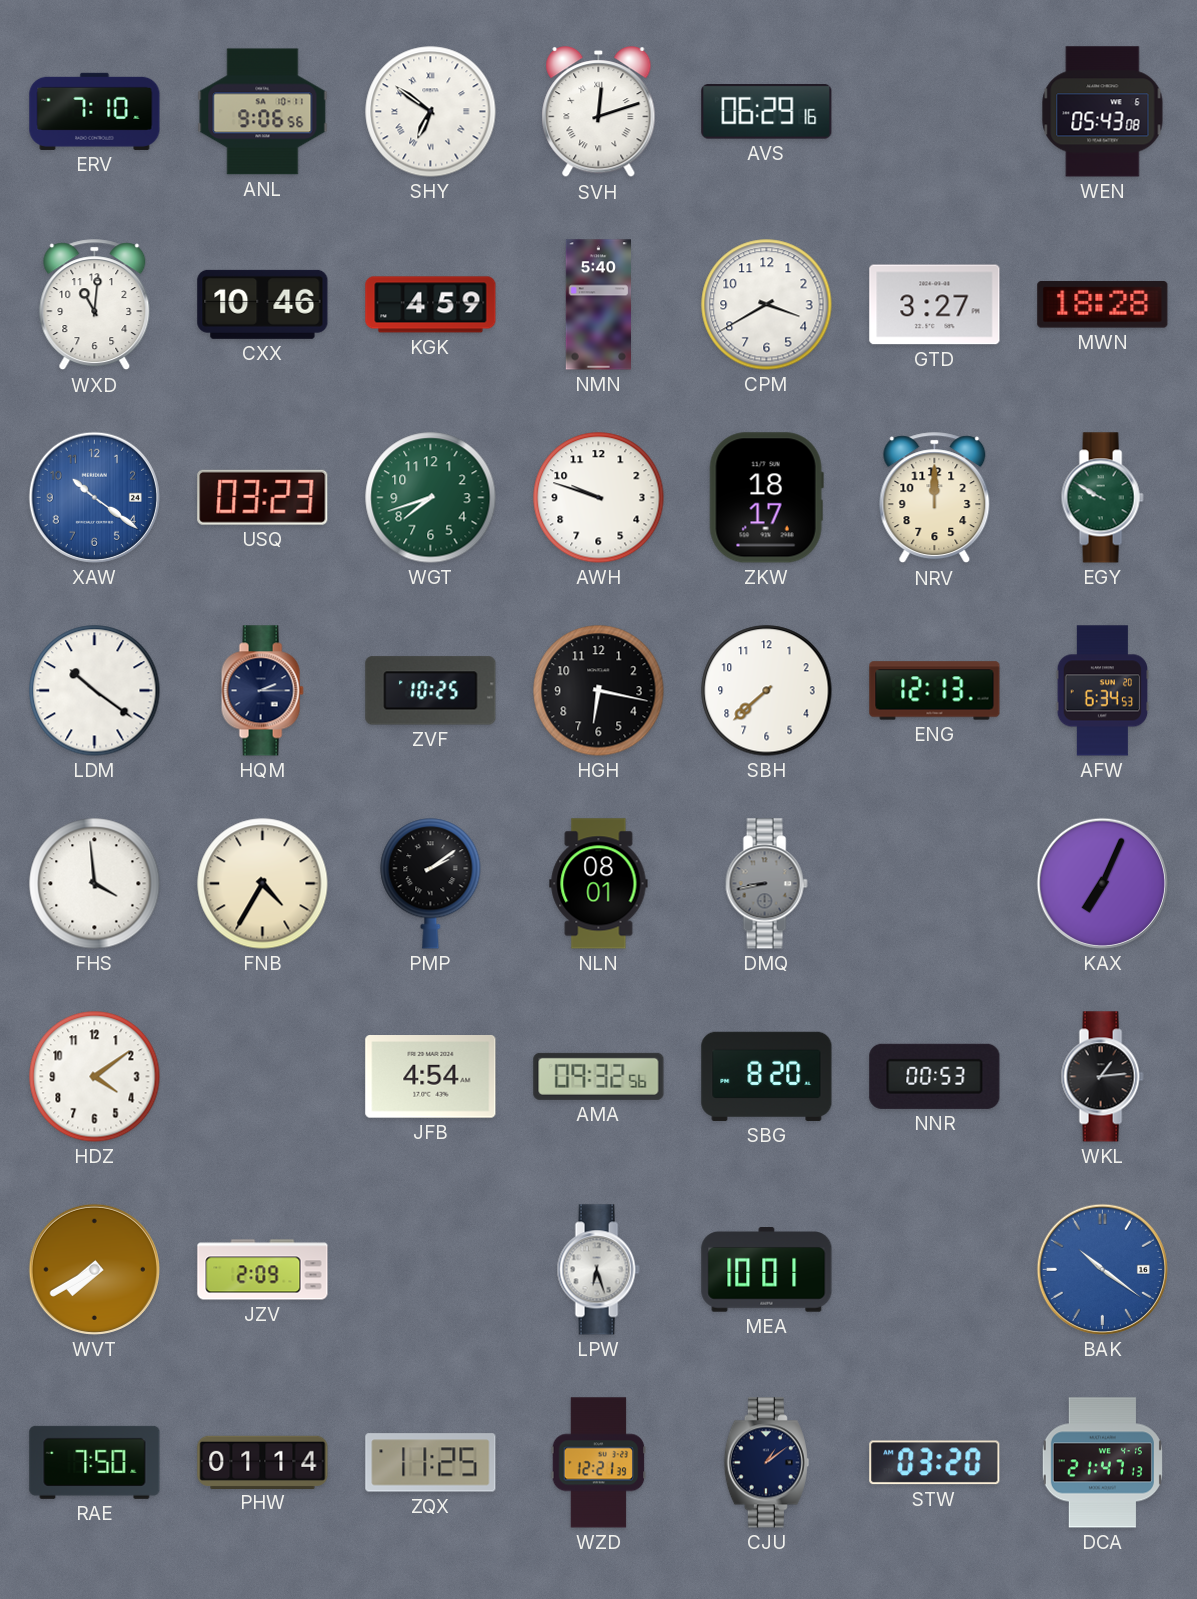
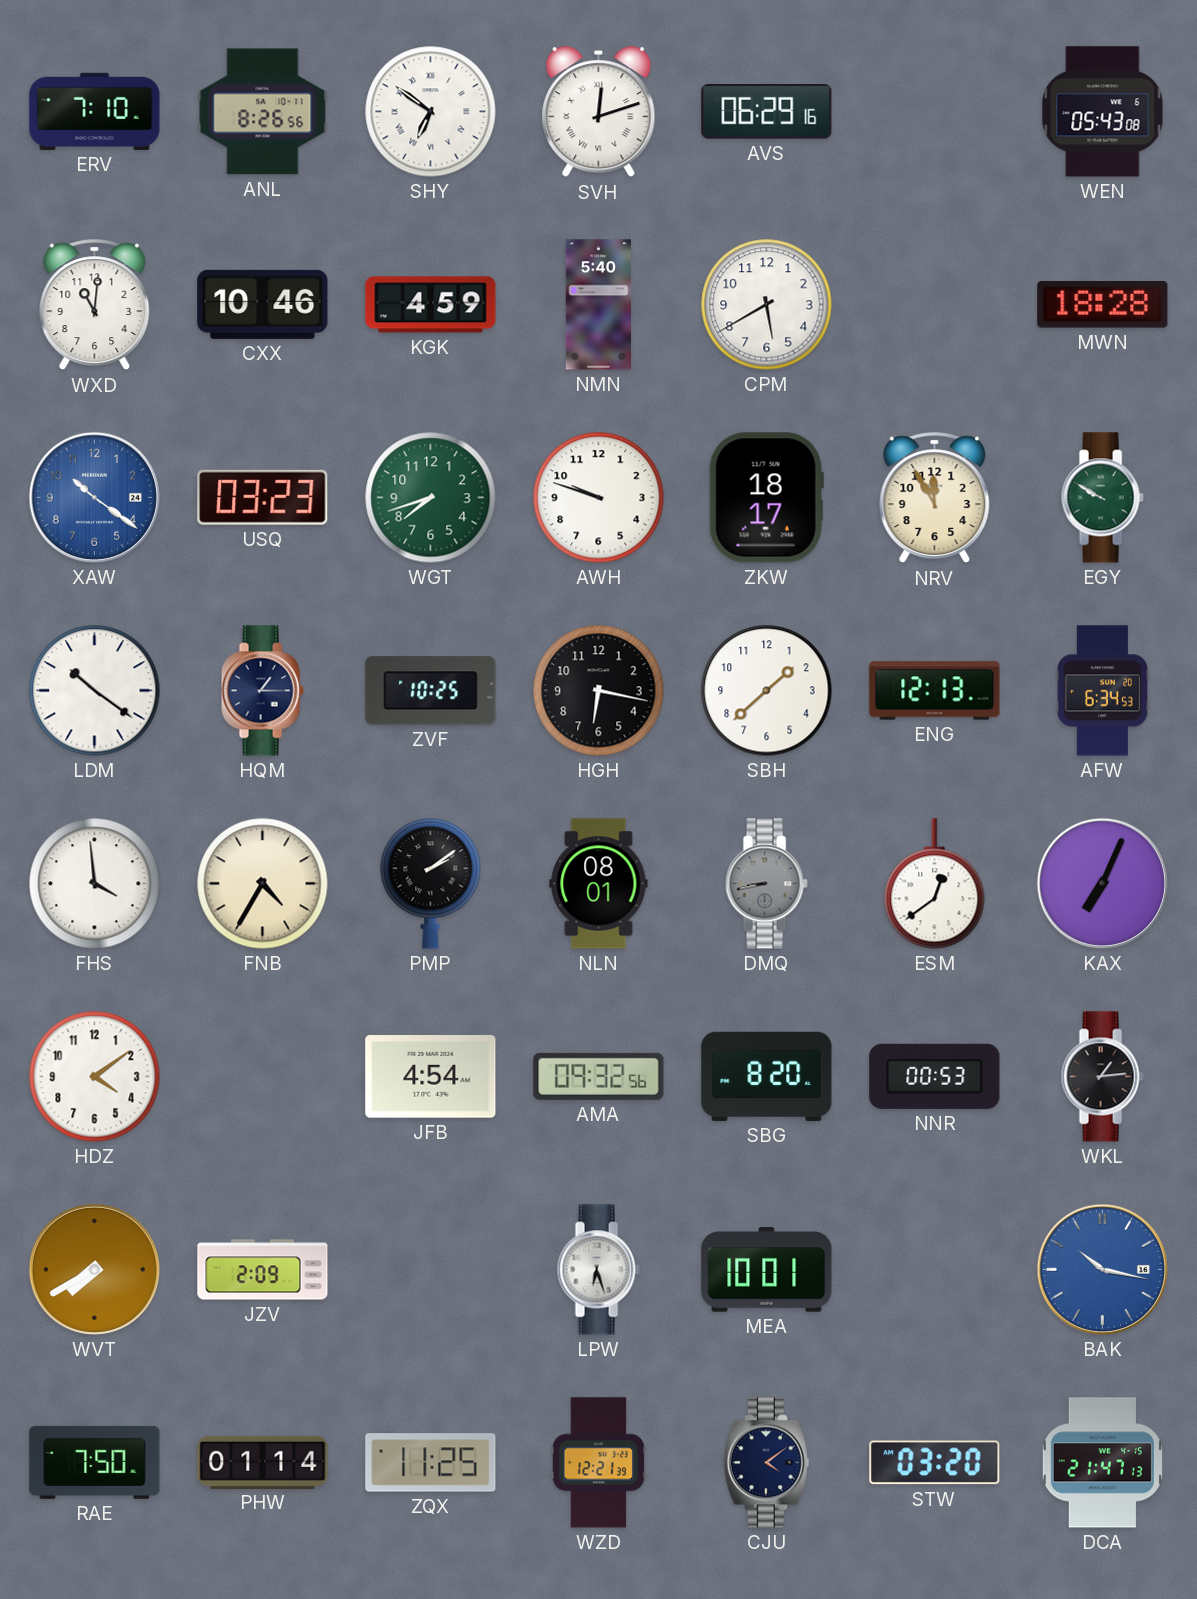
ANL: 9:06 -> 8:26 (263, 112)
CPM: 3:40 -> 5:40 (767, 305)
GTD: 3:27 -> none (935, 305)
NRV: 12:00 -> 11:55 (935, 498)
HQM: 2:15 -> 1:15 (262, 691)
SBH: 7:38 -> 1:38 (767, 691)
ESM: none -> 12:39 (935, 884)
BAK: 10:21 -> 10:17 (1102, 1269)
CJU: 1:09 -> 4:09 (766, 1463)
